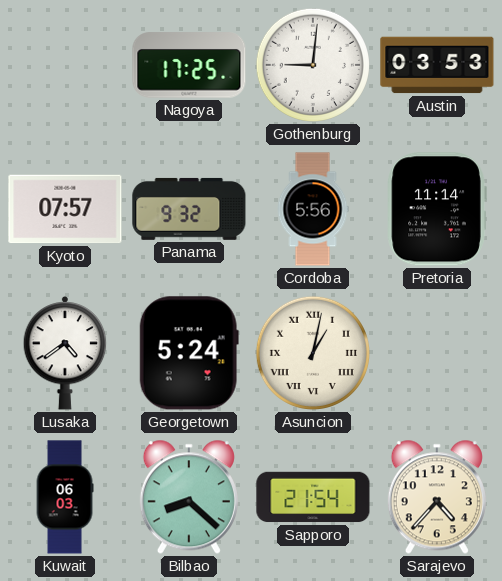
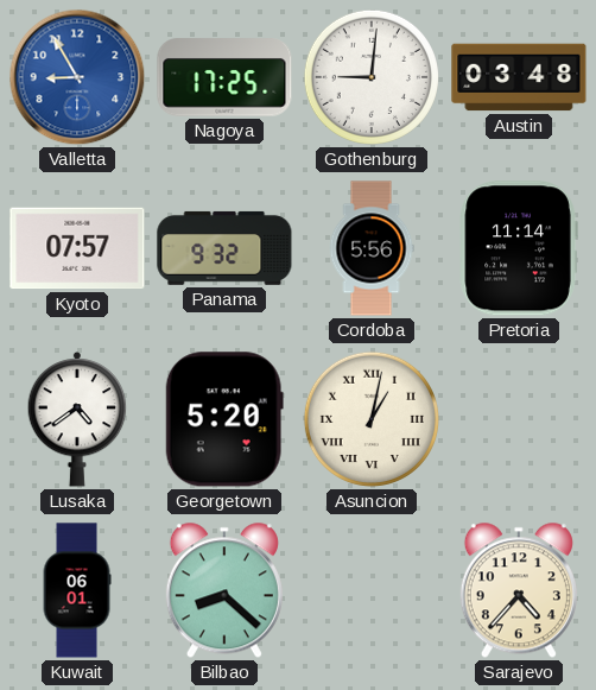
Valletta: none -> 8:55 (77, 77)
Austin: 03:53 -> 03:48 (519, 77)
Georgetown: 5:24 -> 5:20 (224, 419)
Kuwait: 06:03 -> 06:01 (77, 590)
Sapporo: 21:54 -> none (313, 497)
